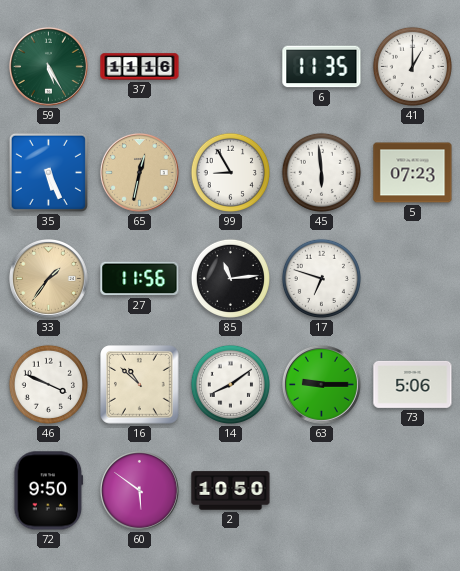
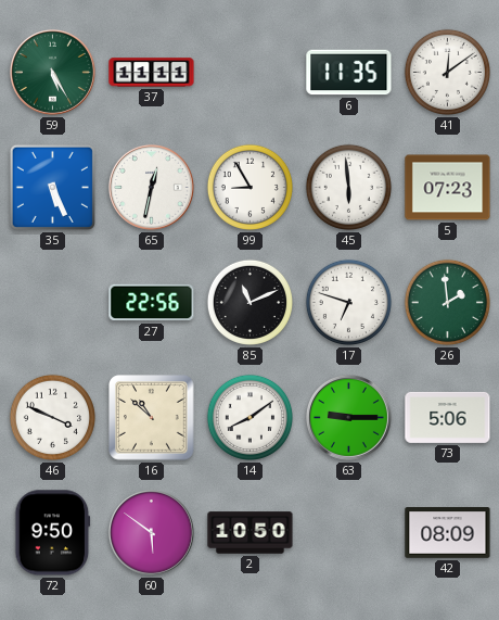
37: 11:16 -> 11:11 (152, 73)
41: 1:00 -> 12:09 (447, 72)
65 dial: champagne -> white (151, 187)
33: 1:36 -> none (48, 278)
27: 11:56 -> 22:56 (152, 303)
85: 11:14 -> 11:11 (250, 302)
26: none -> 1:59 (447, 302)
42: none -> 08:09 (448, 533)
